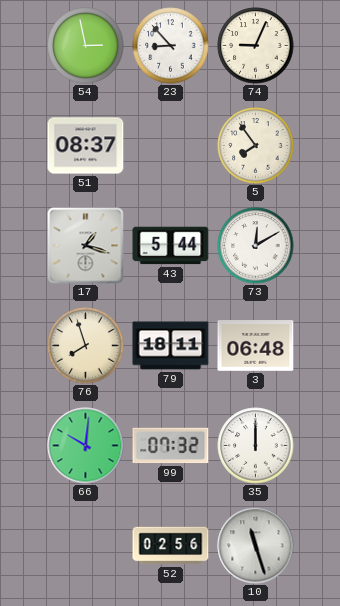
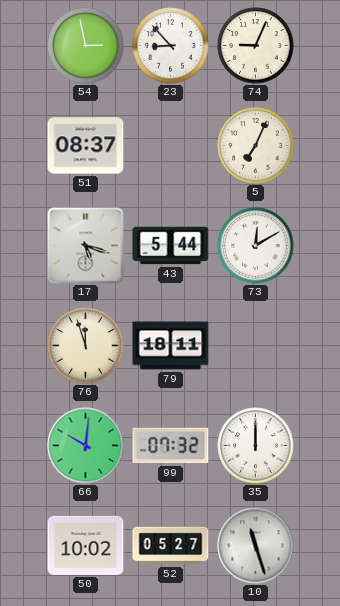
5: 7:54 -> 7:04 (256, 146)
17: 1:18 -> 5:18 (86, 246)
76: 7:57 -> 11:57 (86, 346)
3: 06:48 -> none (256, 346)
50: none -> 10:02 (86, 545)
52: 02:56 -> 05:27 (171, 546)
